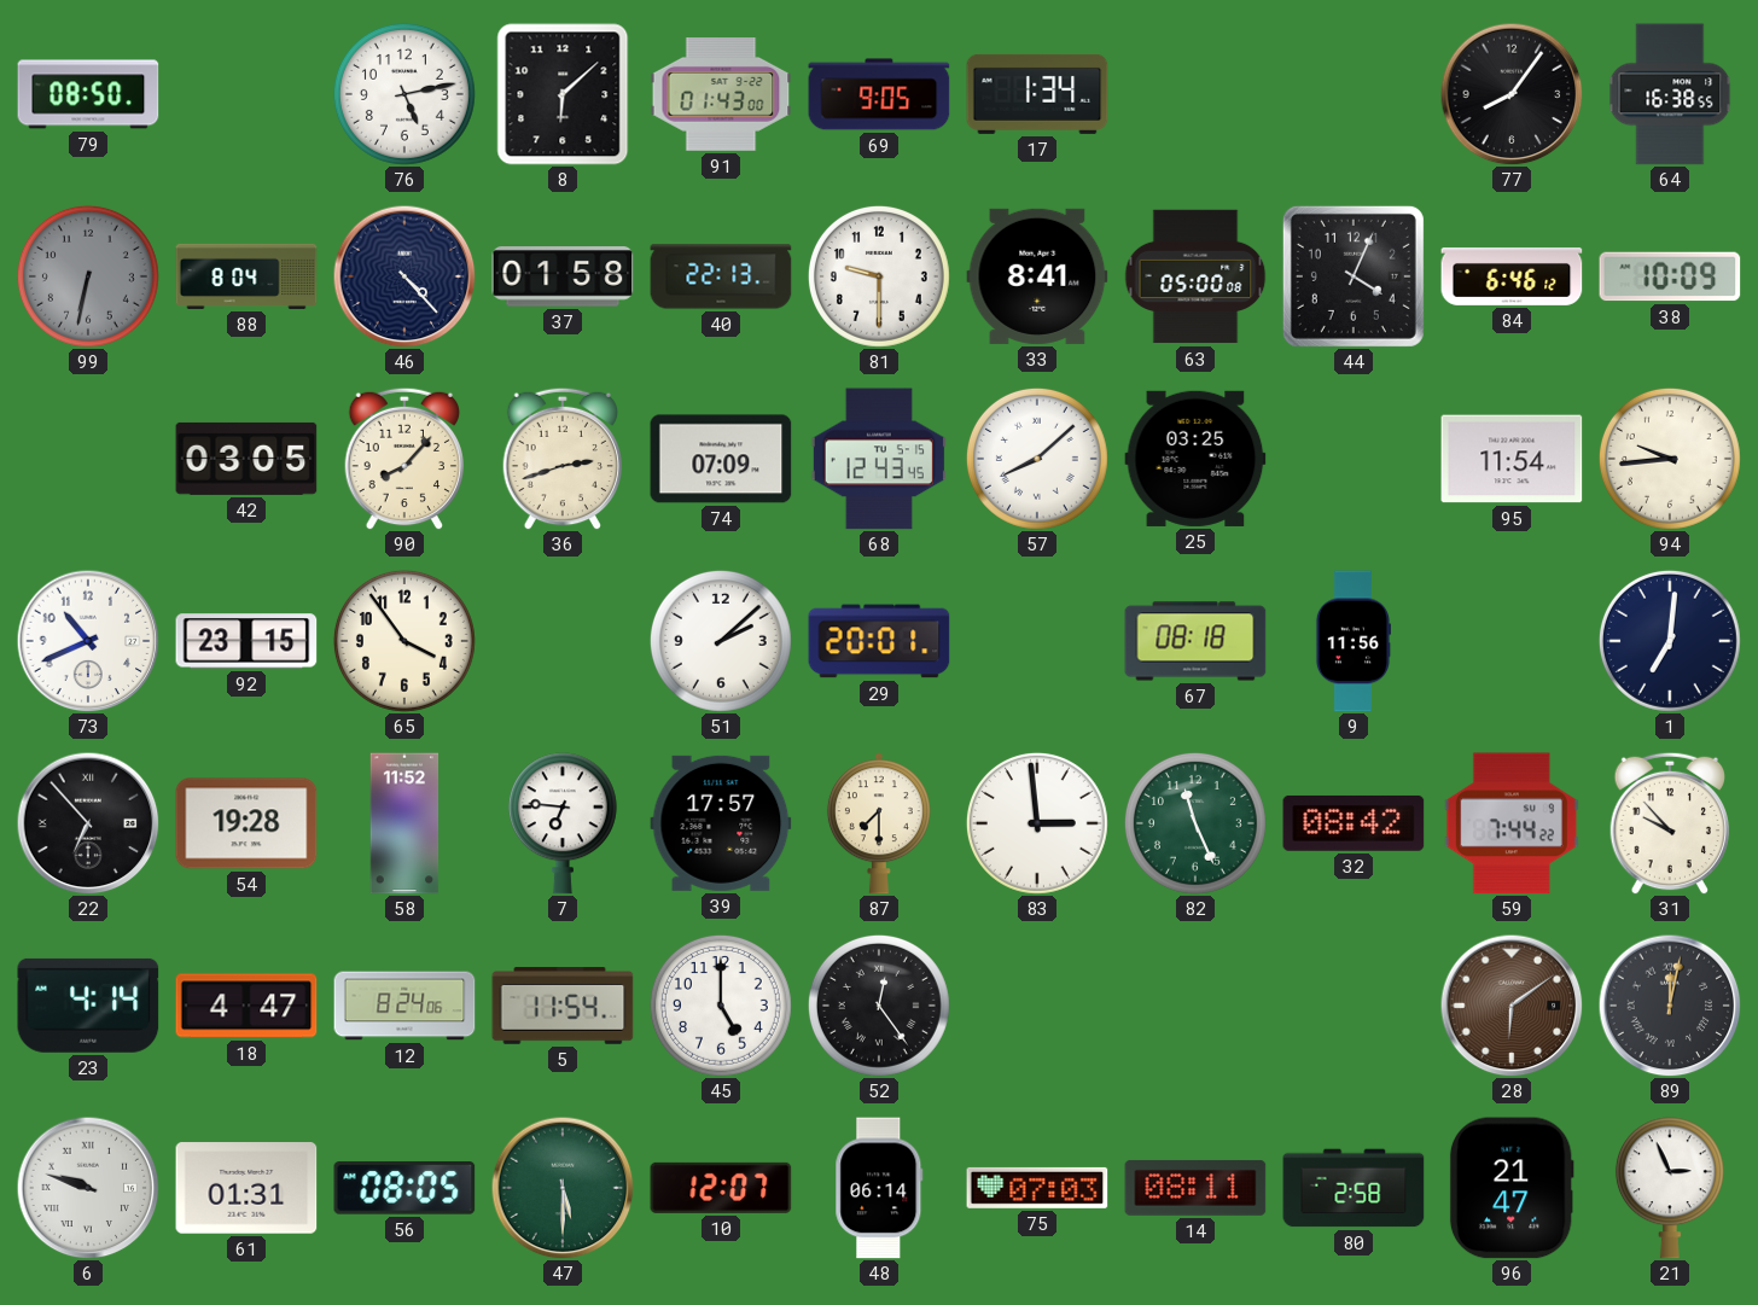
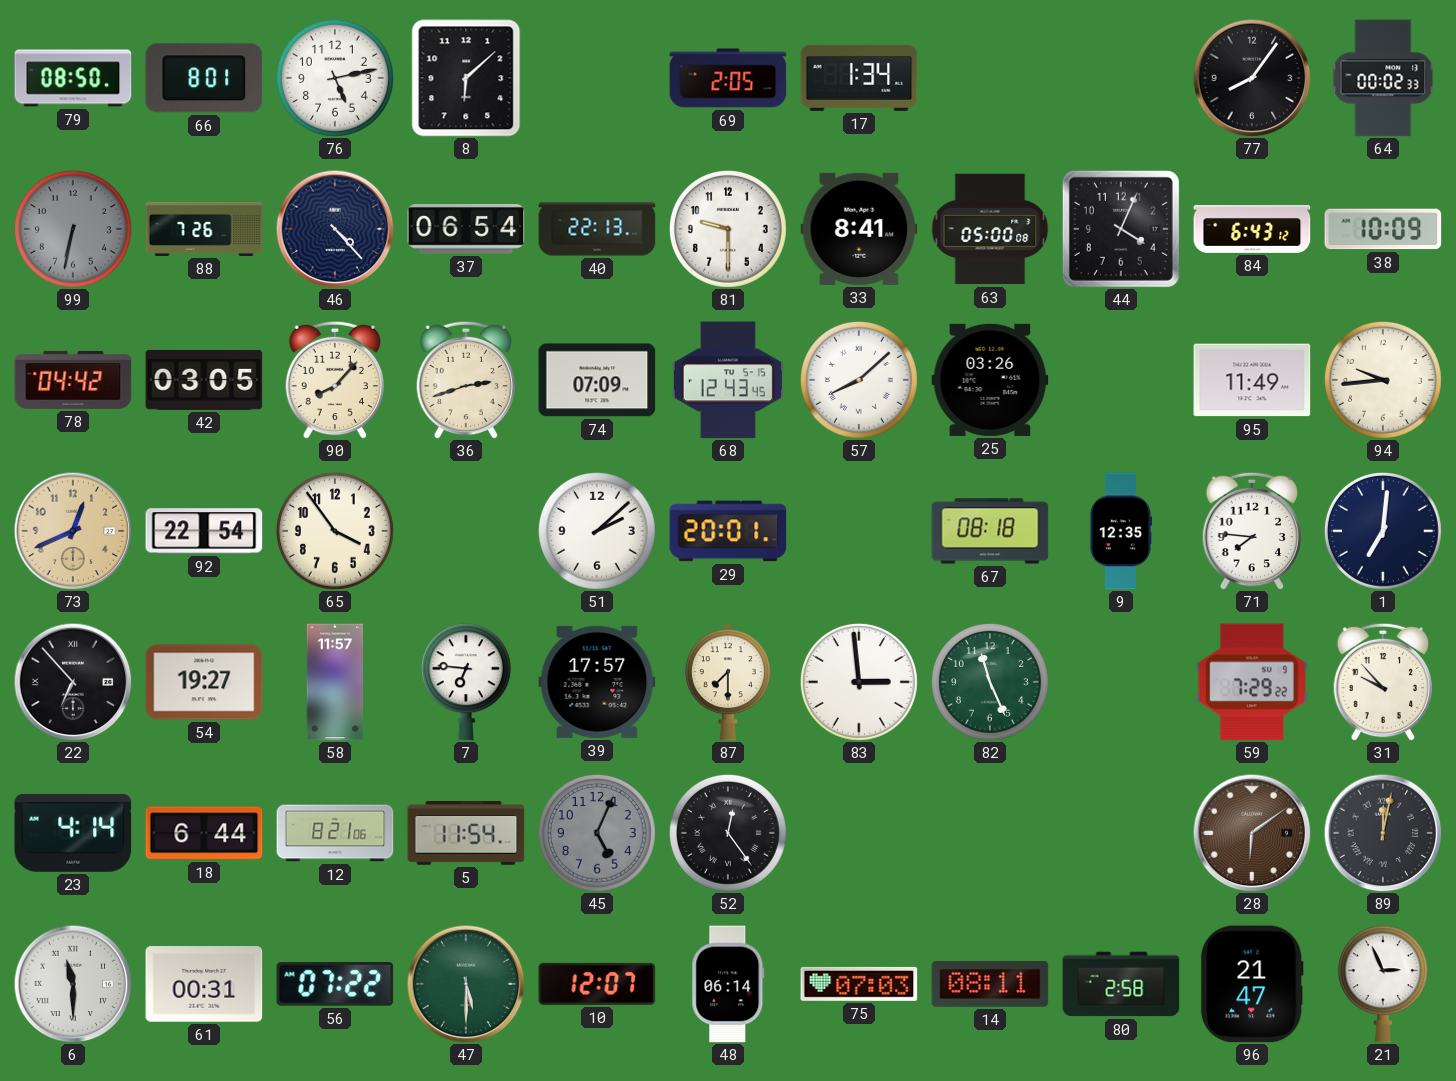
66: none -> 8:01 (204, 78)
91: 01:43 -> none (721, 95)
69: 9:05 -> 2:05 (728, 78)
64: 16:38 -> 00:02 (1383, 78)
88: 8:04 -> 7:26 (204, 229)
37: 01:58 -> 06:54 (466, 229)
84: 6:46 -> 6:43 (1252, 229)
78: none -> 04:42 (73, 380)
25: 03:25 -> 03:26 (990, 380)
95: 11:54 -> 11:49 (1252, 380)
73: 10:41 -> 12:41 (73, 531)
73 dial: white -> champagne (73, 531)
92: 23:15 -> 22:54 (204, 531)
9: 11:56 -> 12:35 (1120, 531)
71: none -> 7:46 (1252, 531)
54: 19:28 -> 19:27 (204, 682)
58: 11:52 -> 11:57 (335, 682)
32: 08:42 -> none (1354, 823)
59: 7:44 -> 7:29 (1252, 682)
18: 4:47 -> 6:44 (204, 833)
12: 8:24 -> 8:21 (335, 833)
45: 5:00 -> 5:04 (597, 833)
45 dial: white -> grey (597, 833)
6: 9:48 -> 11:30 (73, 984)
61: 01:31 -> 00:31 (204, 984)
56: 08:05 -> 07:22 (335, 984)
